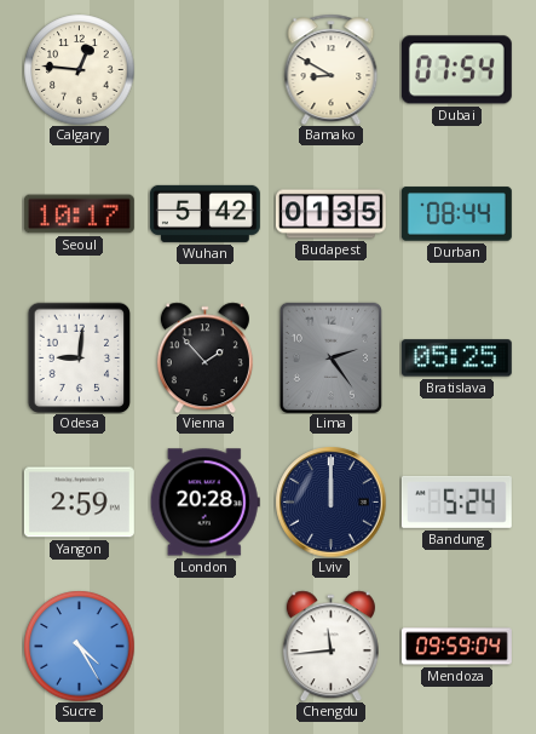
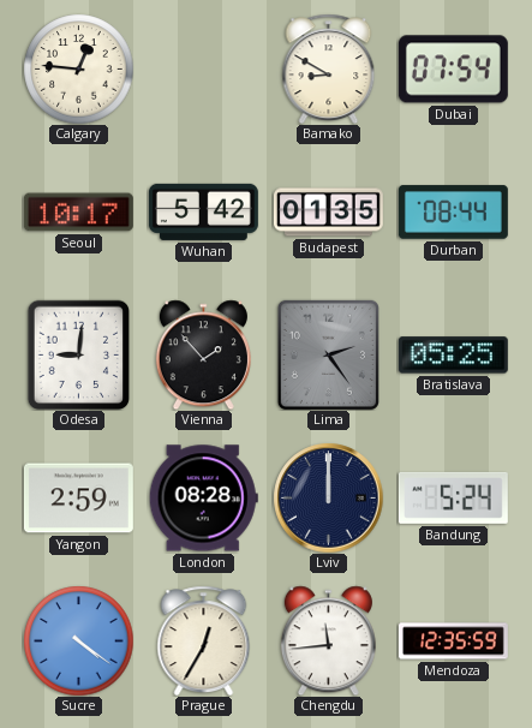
London: 20:28 -> 08:28 (203, 499)
Sucre: 4:25 -> 4:21 (78, 640)
Prague: none -> 12:35 (204, 640)
Mendoza: 09:59 -> 12:35 (453, 642)
